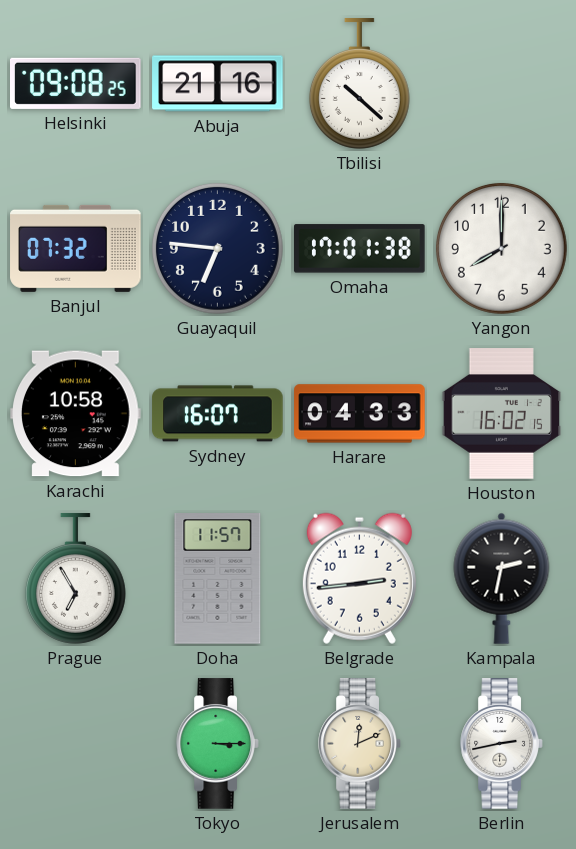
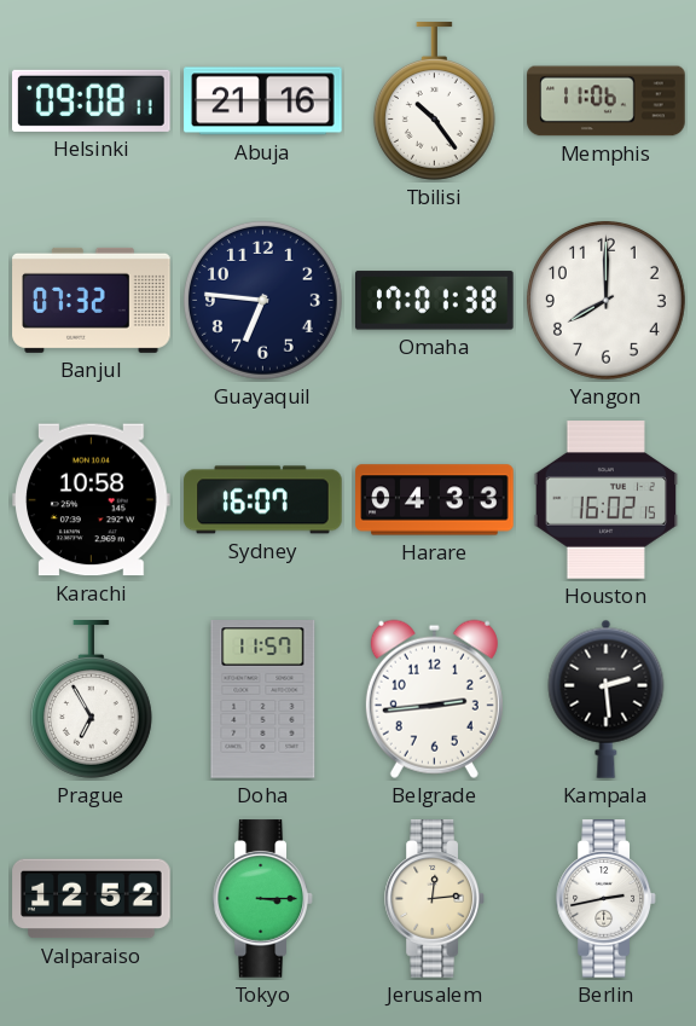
Helsinki: 09:08:25 -> 09:08:11 (92, 100)
Tbilisi: 10:22 -> 10:24 (434, 102)
Memphis: none -> 11:06 (607, 102)
Kampala: 2:32 -> 2:29 (607, 699)
Valparaiso: none -> 12:52 (92, 899)
Jerusalem: 12:11 -> 12:14 (435, 899)
